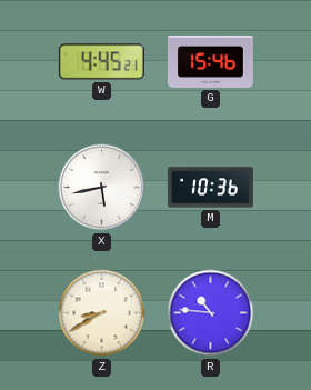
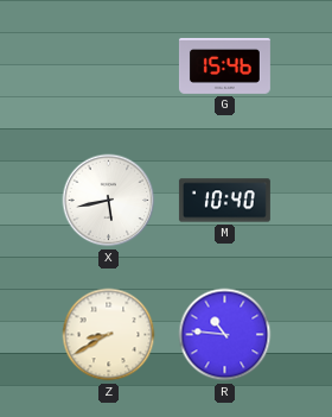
W: 4:45 -> none (101, 62)
M: 10:36 -> 10:40 (224, 201)
